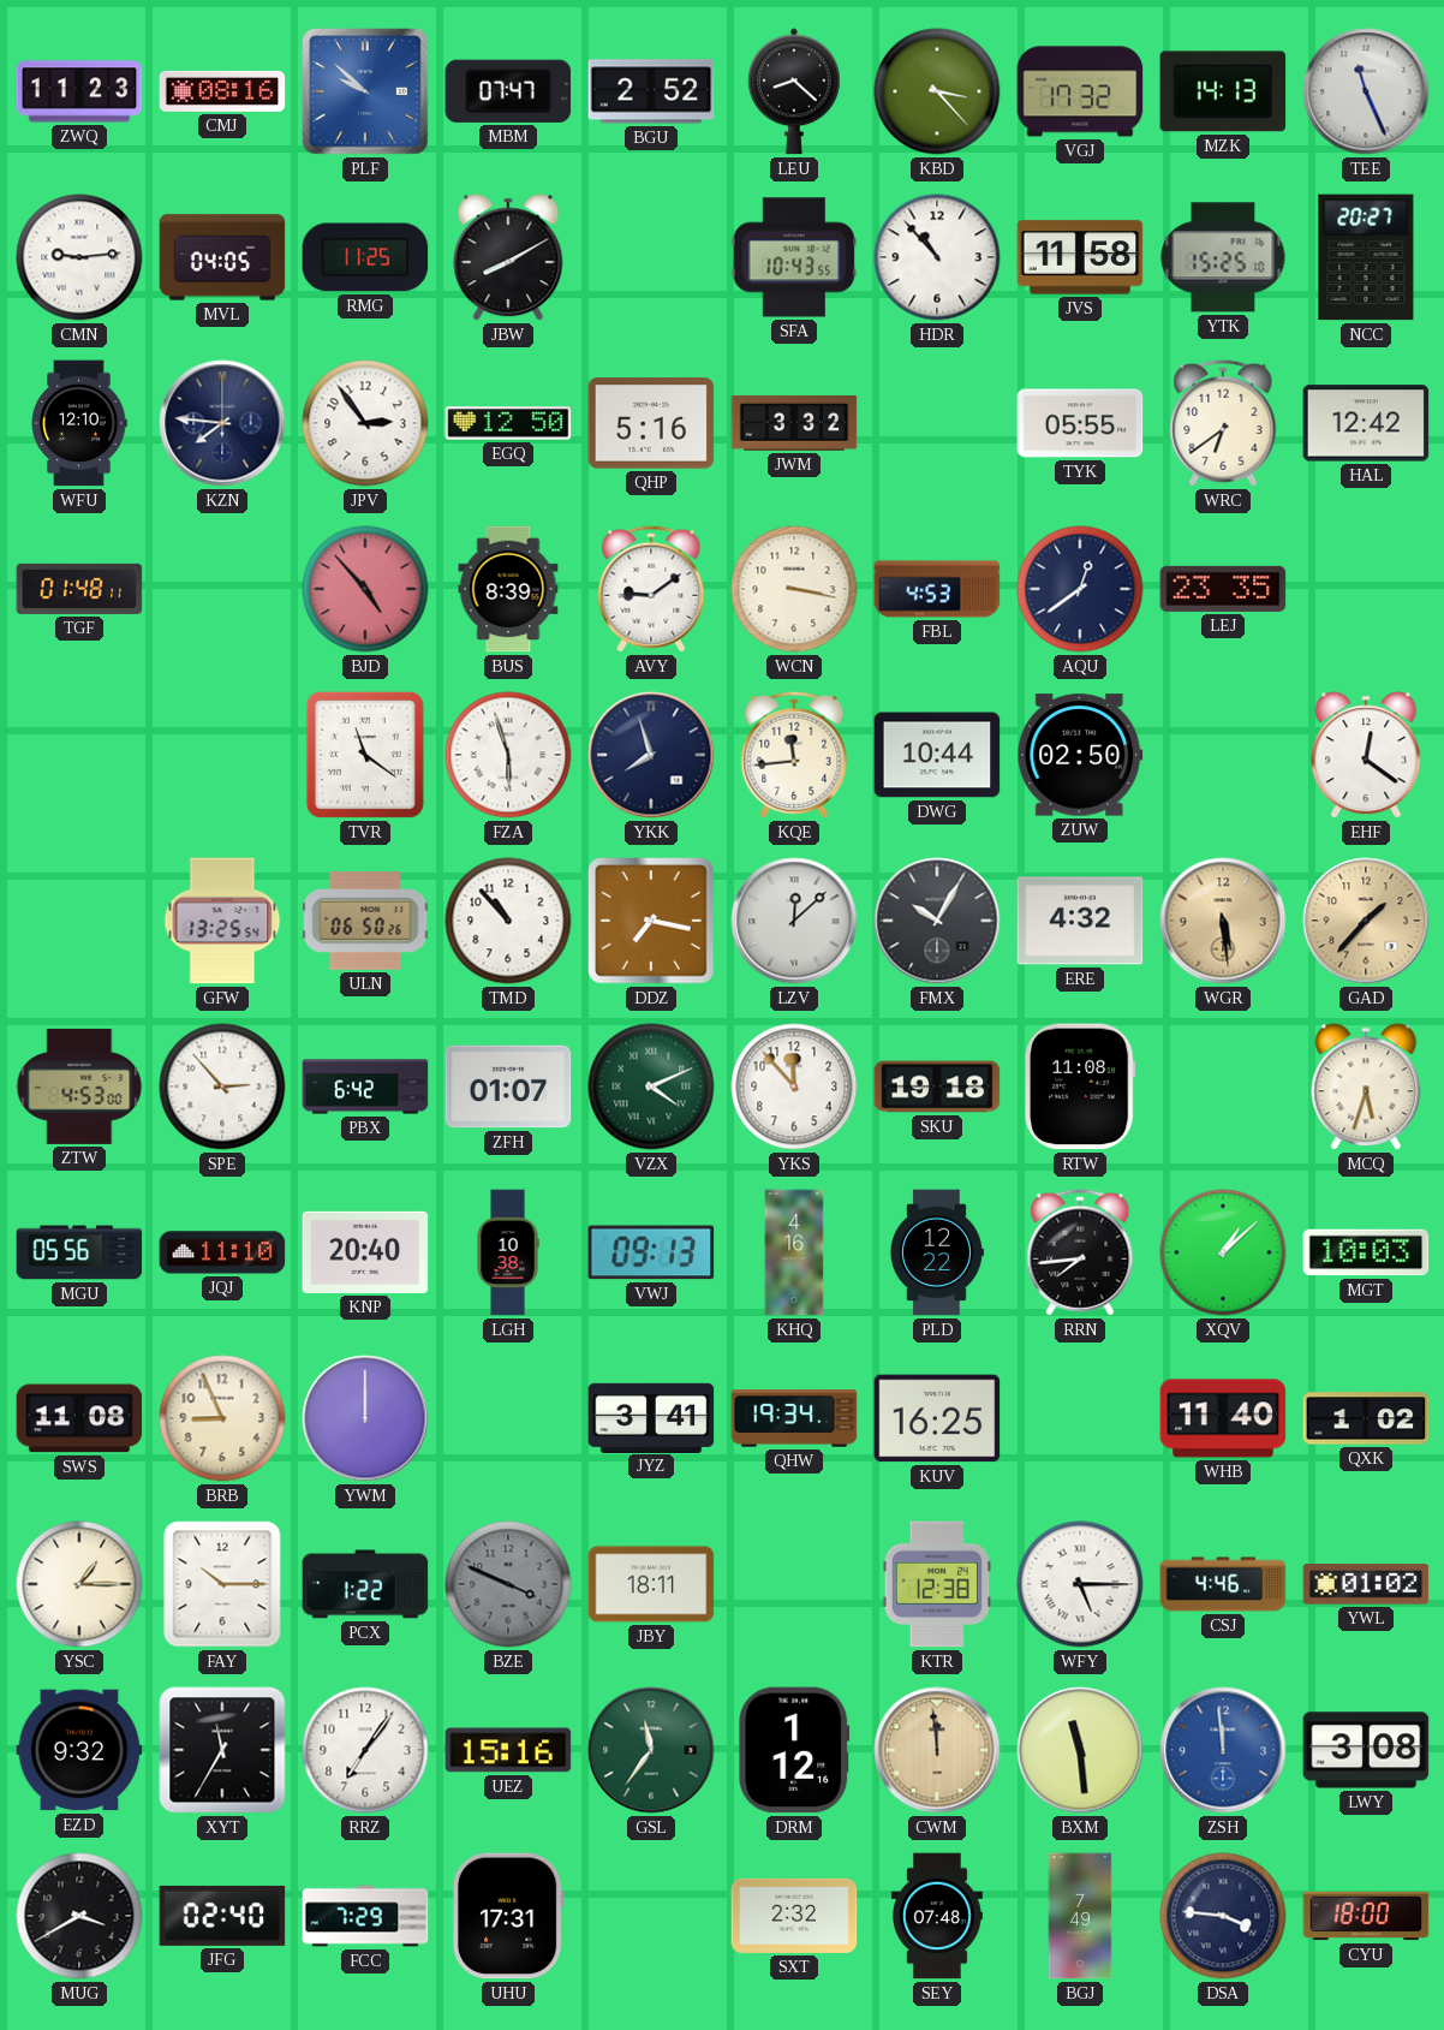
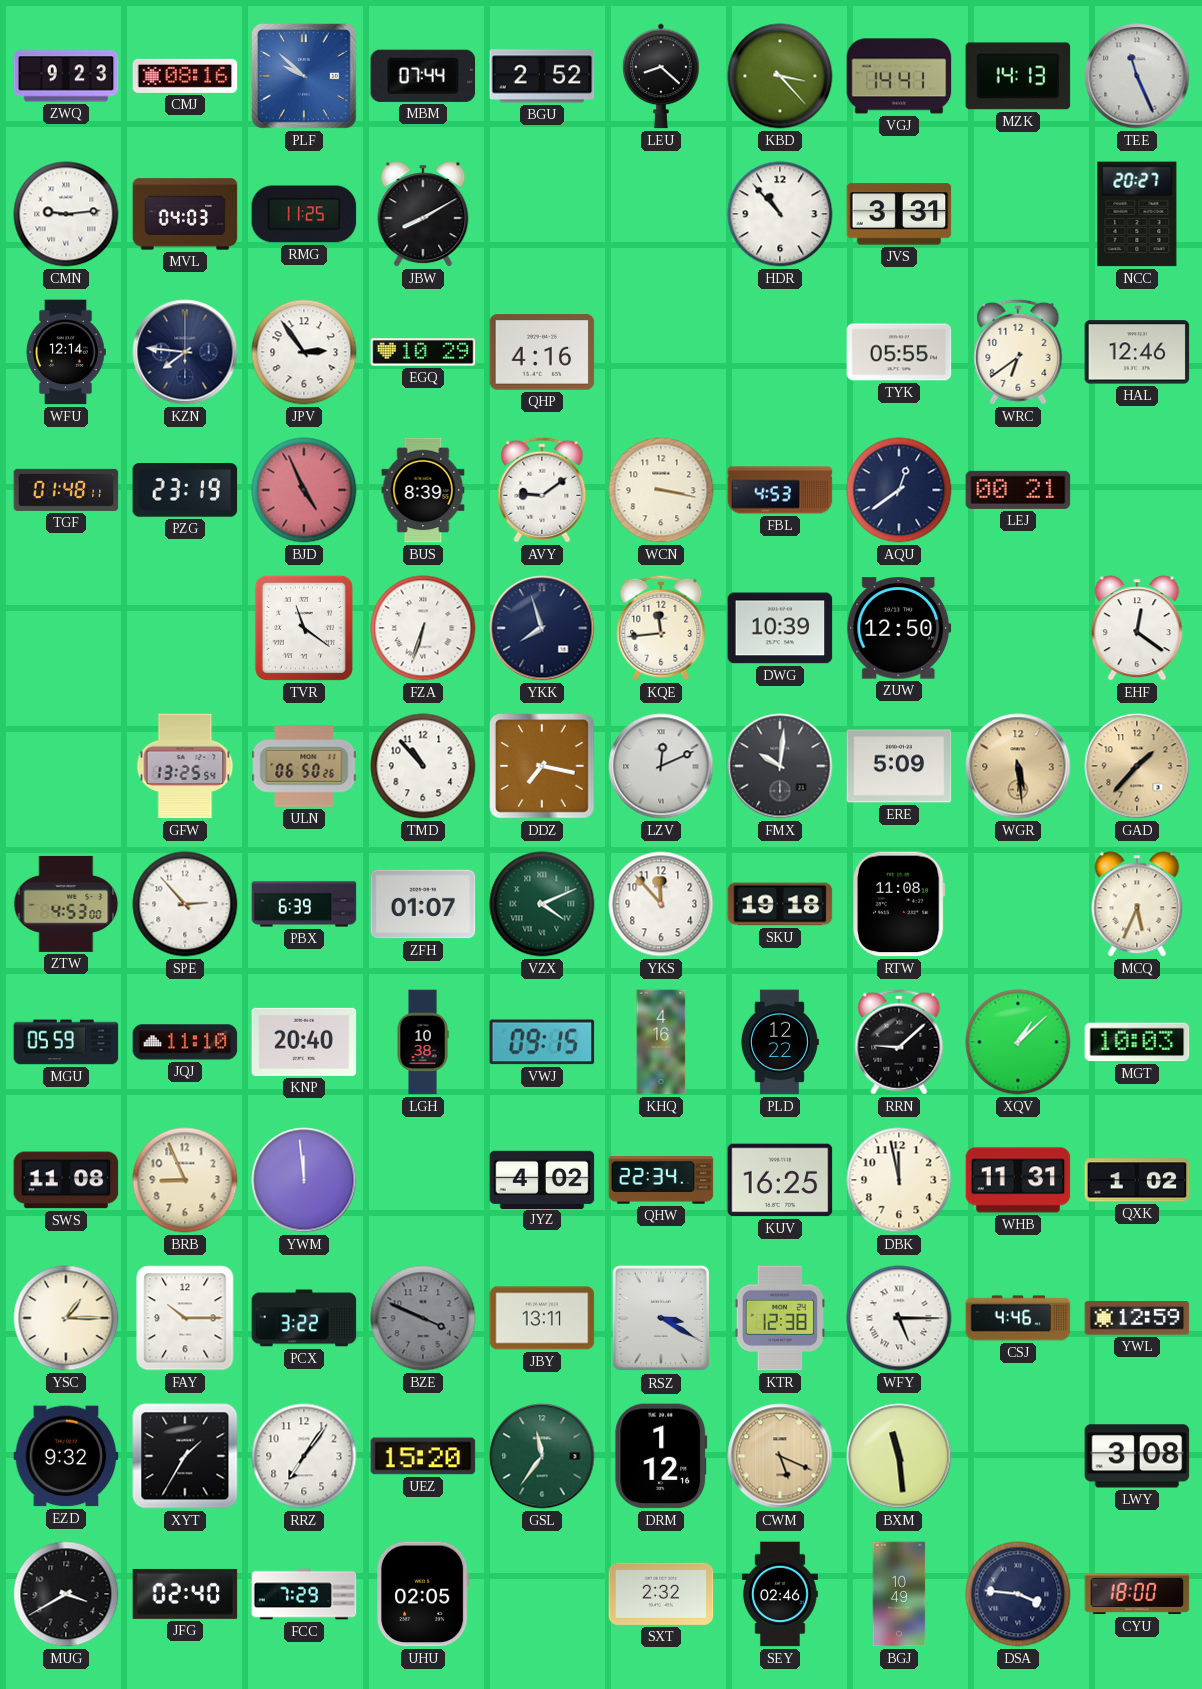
ZWQ: 11:23 -> 9:23 (66, 76)
MBM: 07:47 -> 07:44 (423, 76)
VGJ: 17:32 -> 14:41 (899, 76)
MVL: 04:05 -> 04:03 (185, 214)
SFA: 10:43 -> none (794, 257)
JVS: 11:58 -> 3:31 (899, 214)
YTK: 15:25 -> none (1223, 257)
WFU: 12:10 -> 12:14 (66, 352)
EGQ: 12:50 -> 10:29 (423, 352)
QHP: 5:16 -> 4:16 (542, 352)
JWM: 3:32 -> none (794, 423)
HAL: 12:42 -> 12:46 (1137, 352)
PZG: none -> 23:19 (185, 491)
BJD: 4:53 -> 4:56 (304, 490)
LEJ: 23:35 -> 00:21 (1018, 490)
FZA: 5:57 -> 6:33 (423, 628)
DWG: 10:44 -> 10:39 (780, 628)
ZUW: 02:50 -> 12:50 (899, 628)
LZV: 12:08 -> 12:11 (661, 766)
FMX: 10:05 -> 10:01 (780, 766)
ERE: 4:32 -> 5:09 (899, 766)
PBX: 6:42 -> 6:39 (304, 904)
MCQ: 5:33 -> 5:34 (1137, 904)
MGU: 05:56 -> 05:59 (66, 1042)
VWJ: 09:13 -> 09:15 (542, 1042)
RRN: 7:44 -> 9:08 (899, 1042)
YWM: 12:00 -> 11:59 (304, 1180)
JYZ: 3:41 -> 4:02 (542, 1179)
QHW: 19:34 -> 22:34 (661, 1180)
DBK: none -> 11:58 (899, 1180)
WHB: 11:40 -> 11:31 (1018, 1180)
PCX: 1:22 -> 3:22 (304, 1318)
JBY: 18:11 -> 13:11 (542, 1318)
RSZ: none -> 3:20 (661, 1318)
YWL: 01:02 -> 12:59 (1137, 1318)
XYT: 11:35 -> 1:35 (185, 1456)
UEZ: 15:16 -> 15:20 (423, 1456)
CWM: 11:59 -> 5:19 (780, 1456)
ZSH: 11:59 -> none (1223, 1750)
UHU: 17:31 -> 02:05 (424, 1594)
SEY: 07:48 -> 02:46 (780, 1594)
BGJ: 7:49 -> 10:49 (899, 1594)
